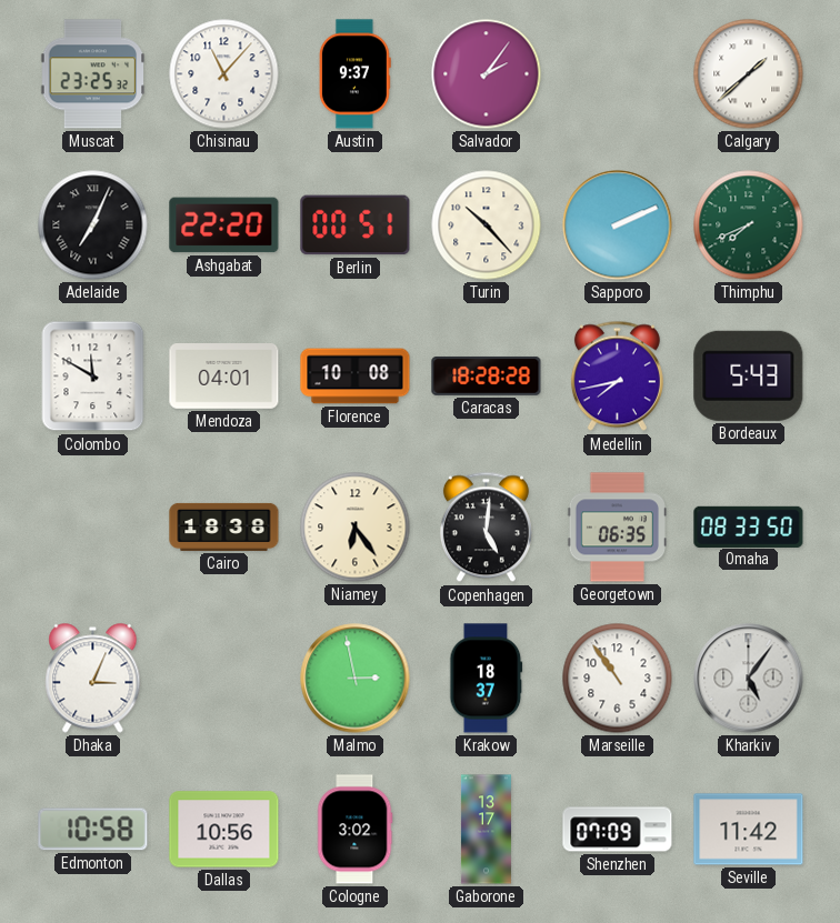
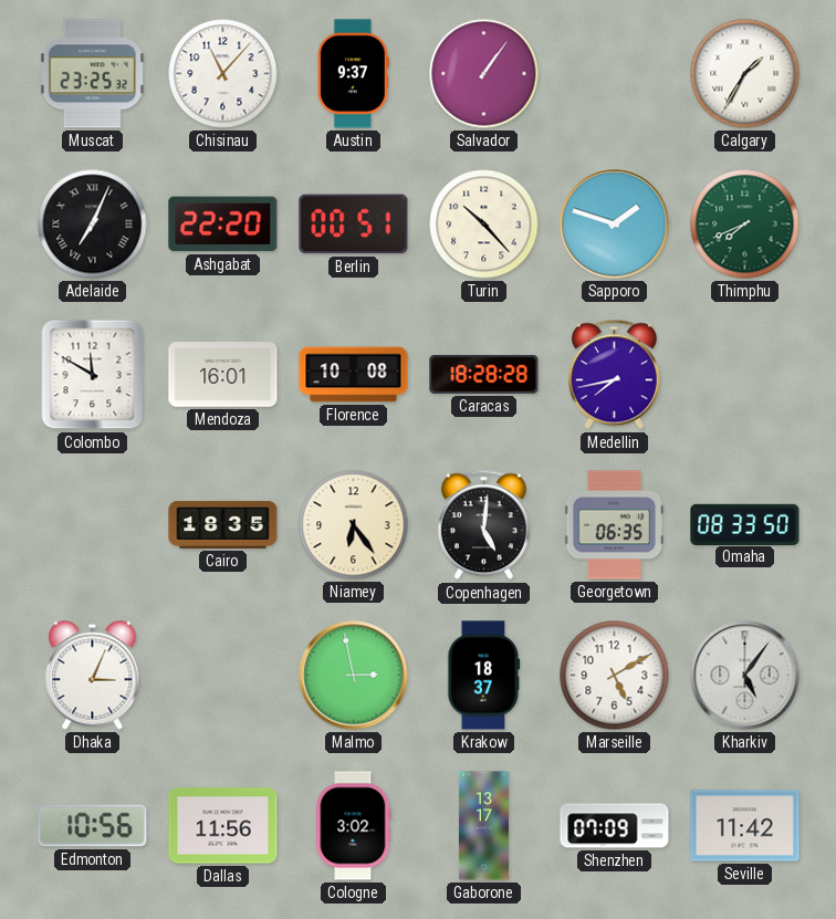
Salvador: 2:06 -> 1:06 (484, 74)
Calgary: 1:38 -> 1:35 (745, 74)
Sapporo: 2:11 -> 1:48 (615, 224)
Mendoza: 04:01 -> 16:01 (223, 375)
Bordeaux: 5:43 -> none (749, 375)
Cairo: 18:38 -> 18:35 (223, 524)
Marseille: 10:54 -> 5:10 (615, 676)
Edmonton: 10:58 -> 10:56 (93, 826)
Dallas: 10:56 -> 11:56 (223, 826)
